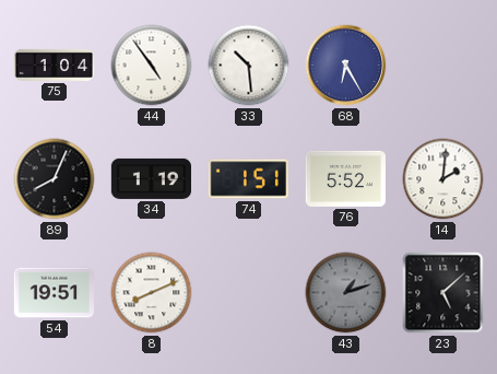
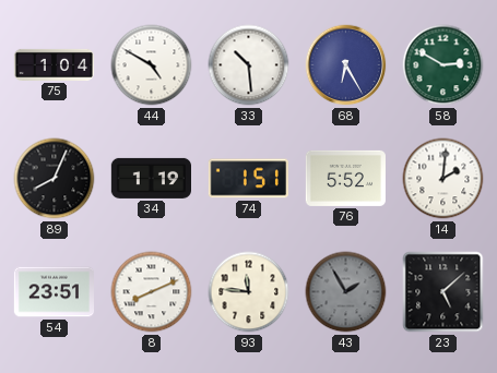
44: 4:54 -> 4:50 (152, 65)
58: none -> 2:50 (443, 65)
54: 19:51 -> 23:51 (54, 292)
93: none -> 11:46 (249, 292)
43: 1:12 -> 1:55 (346, 292)
